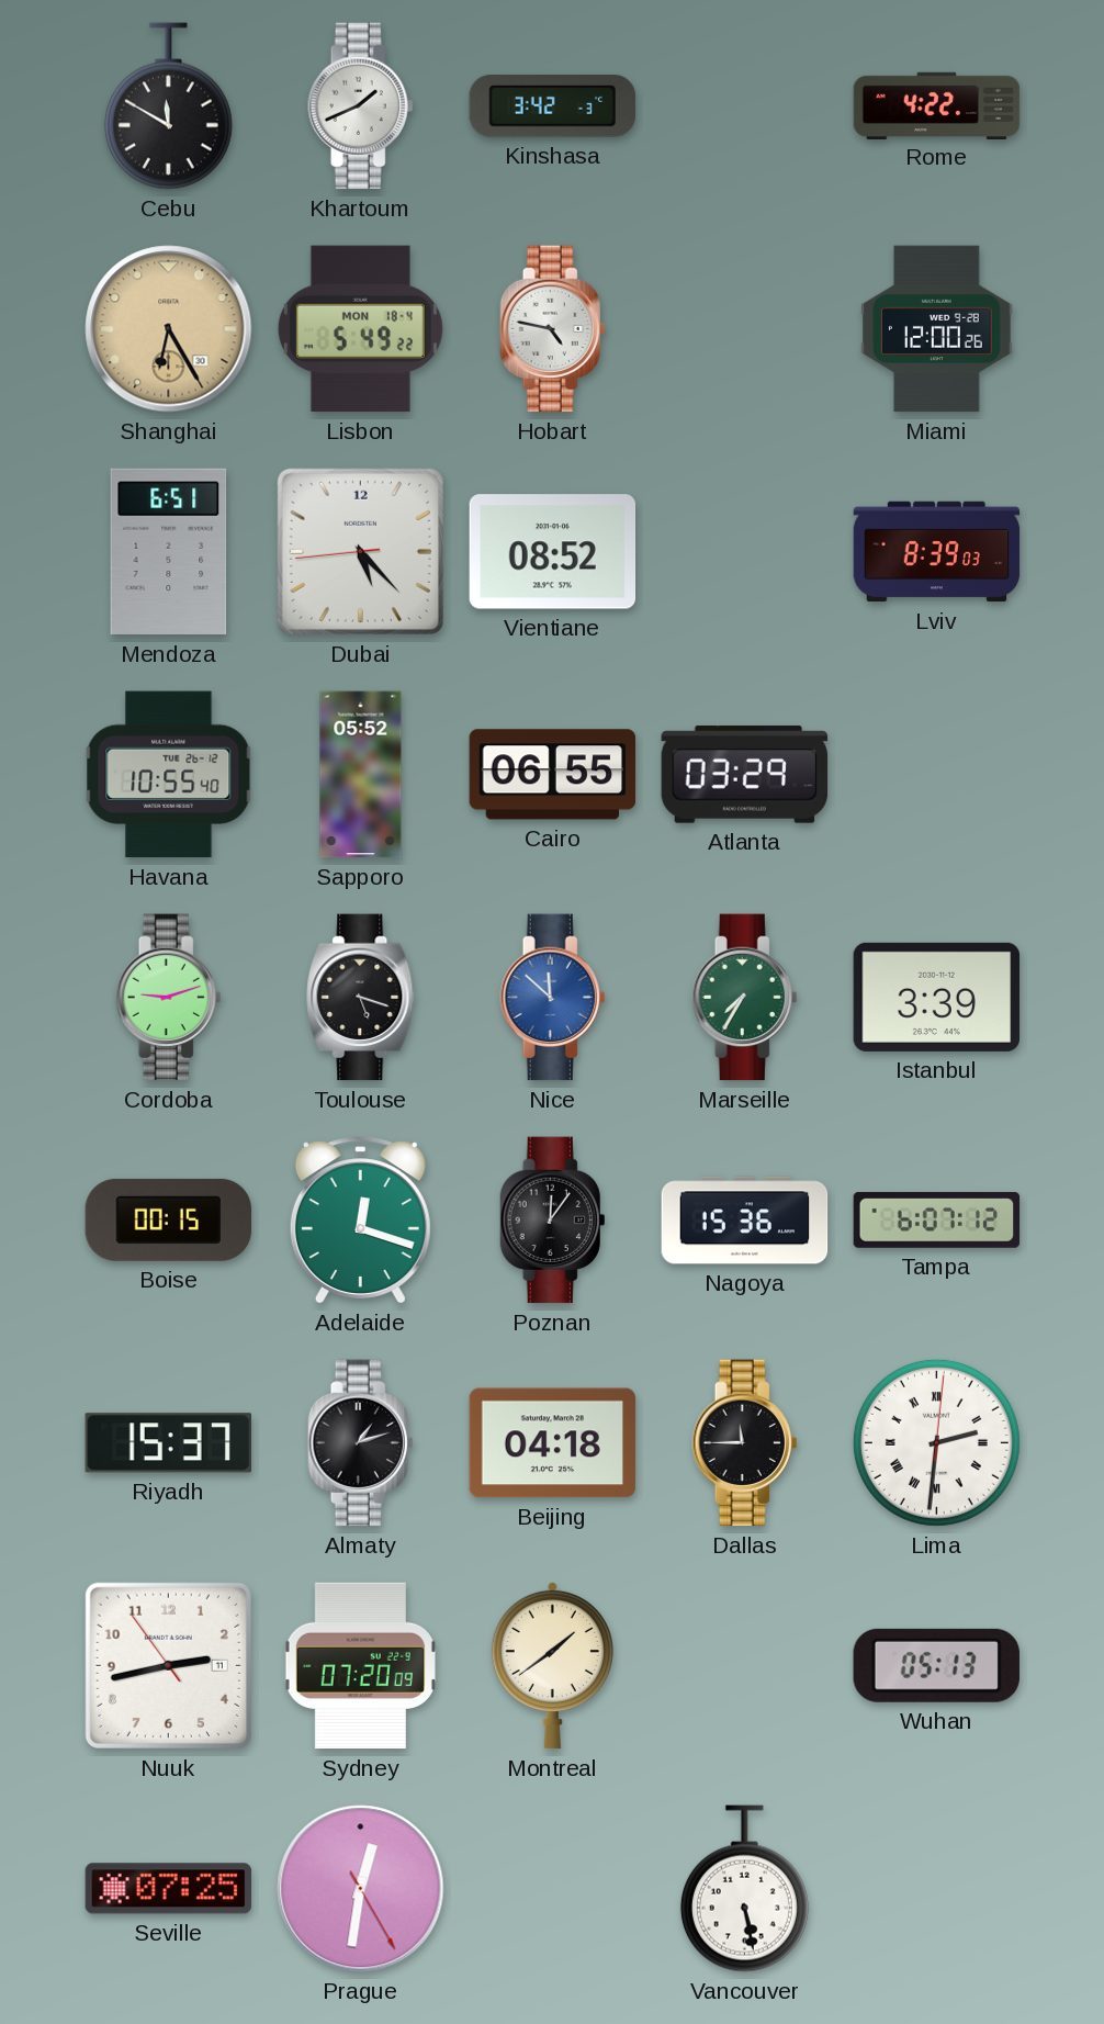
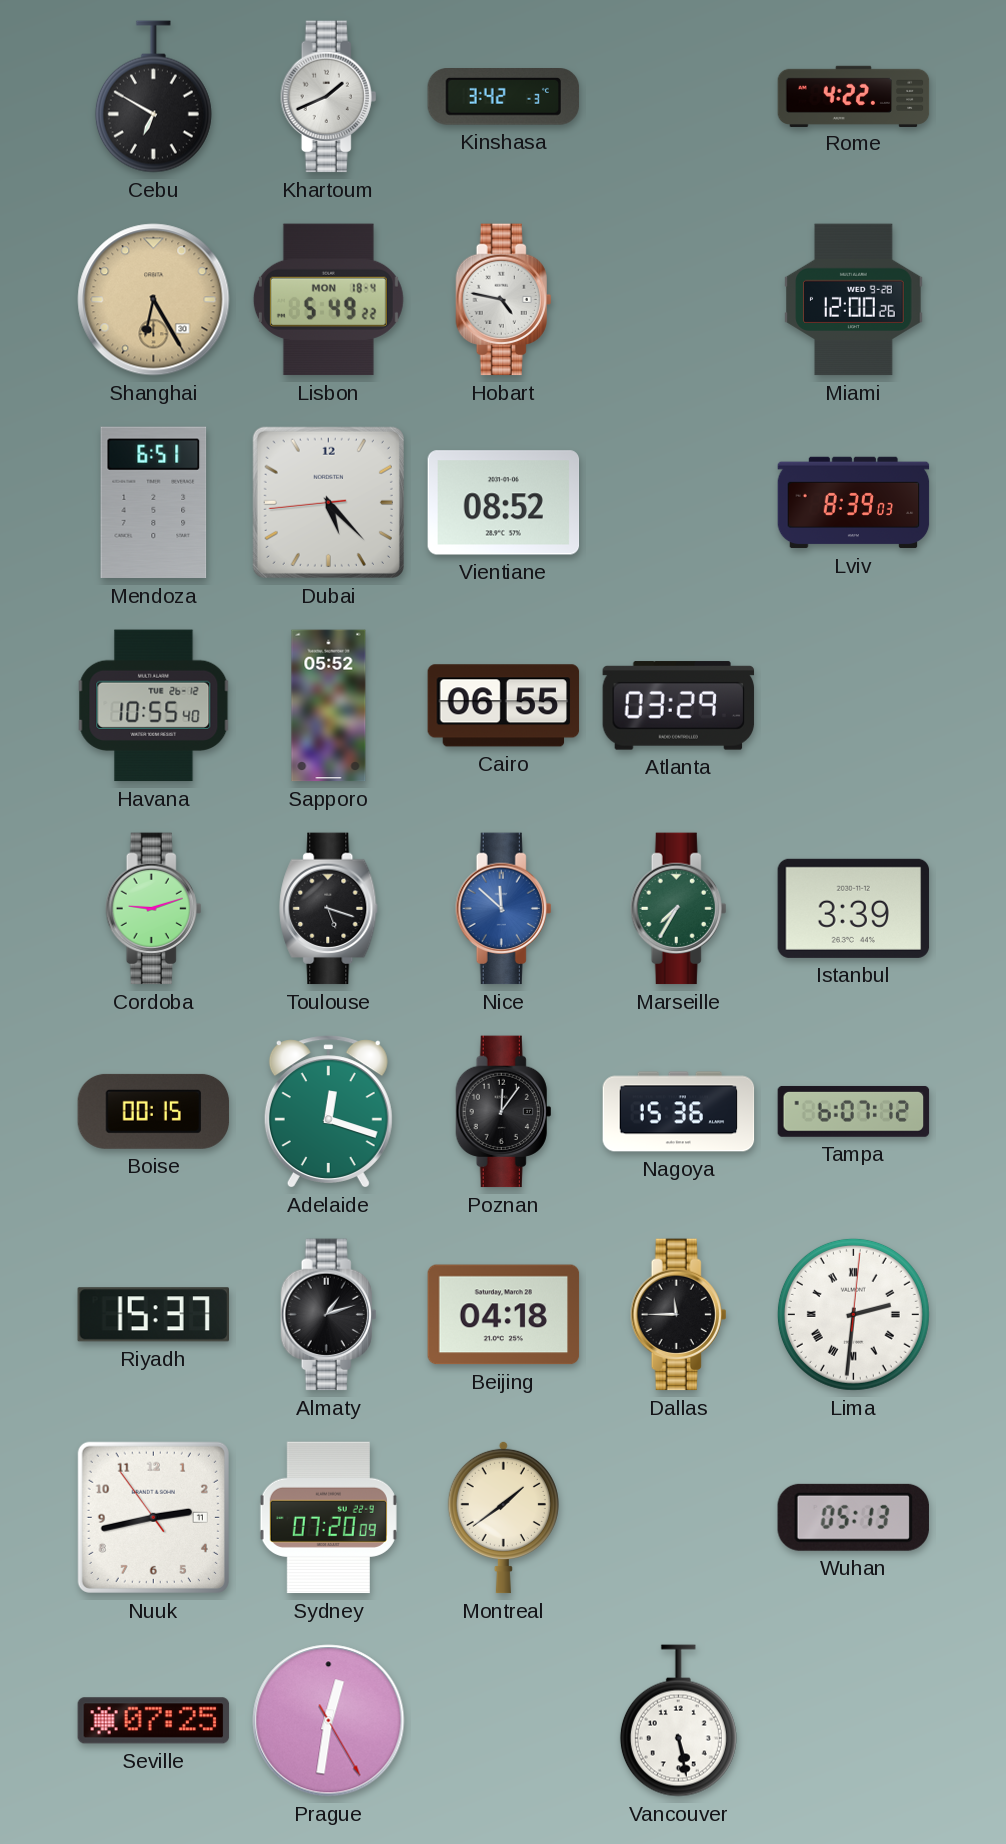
Cebu: 11:50 -> 6:50 (153, 97)
